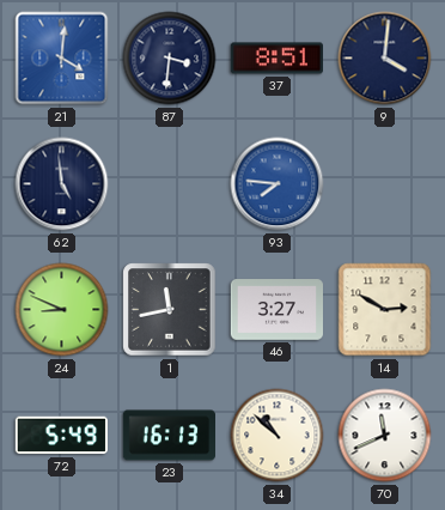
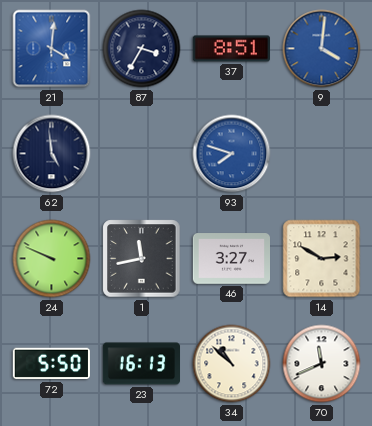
87: 3:31 -> 3:35 (142, 49)
9 dial: navy -> blue (322, 49)
93: 7:46 -> 7:48 (232, 154)
24: 8:49 -> 9:49 (52, 259)
72: 5:49 -> 5:50 (51, 364)
